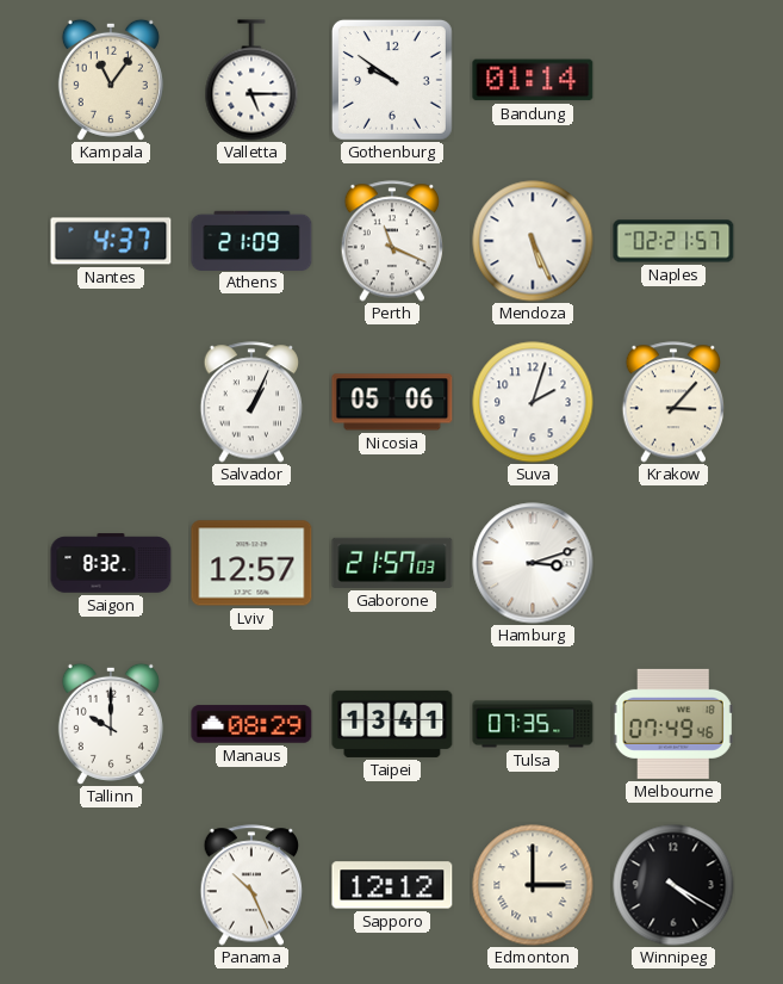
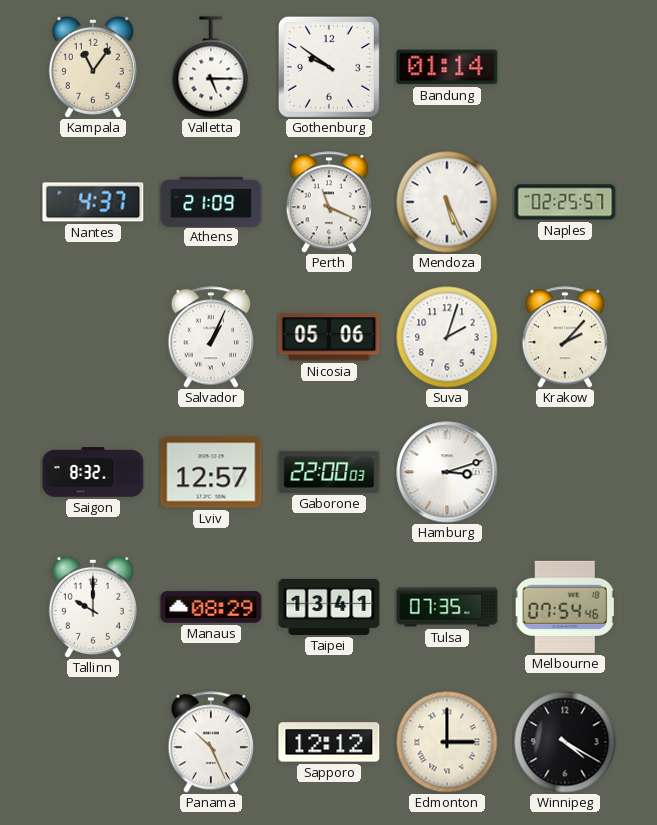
Naples: 02:21 -> 02:25 (565, 202)
Krakow: 3:07 -> 2:07 (565, 337)
Gaborone: 21:57 -> 22:00 (329, 472)
Melbourne: 07:49 -> 07:54 (565, 607)
